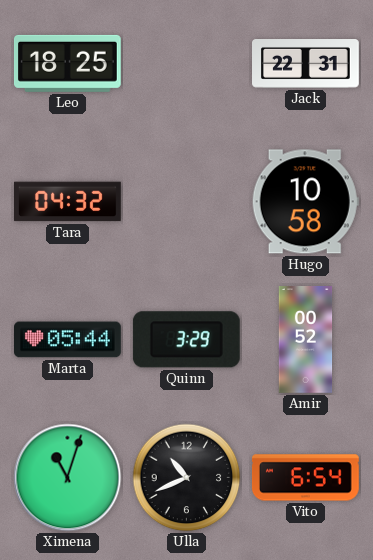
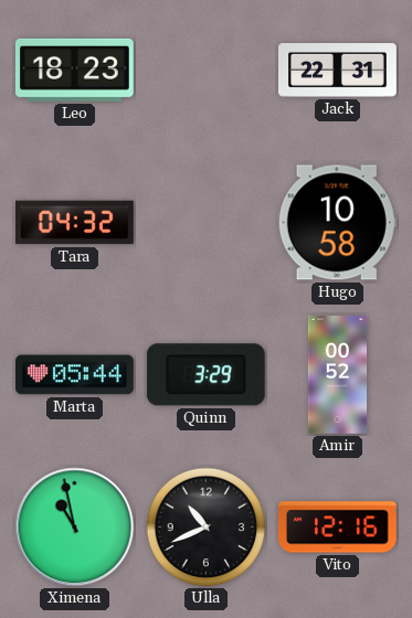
Leo: 18:25 -> 18:23 (74, 70)
Ximena: 11:03 -> 10:58 (75, 528)
Vito: 6:54 -> 12:16 (338, 528)
